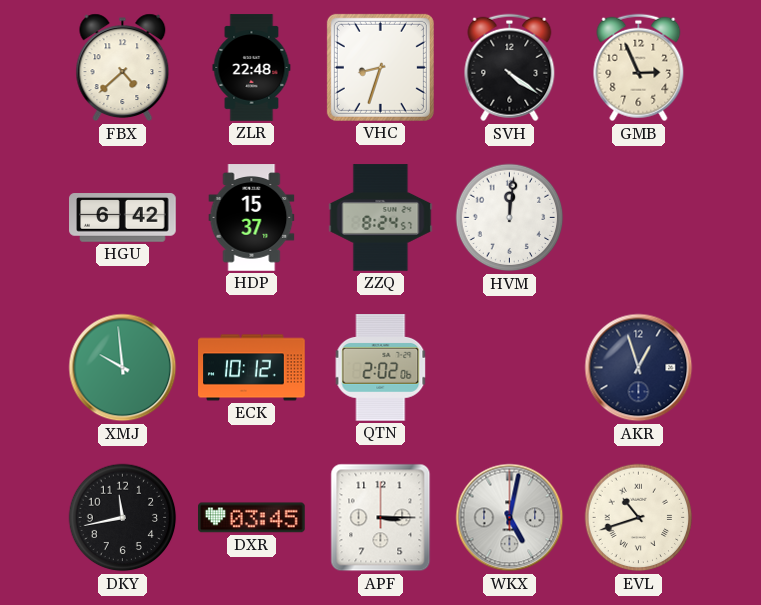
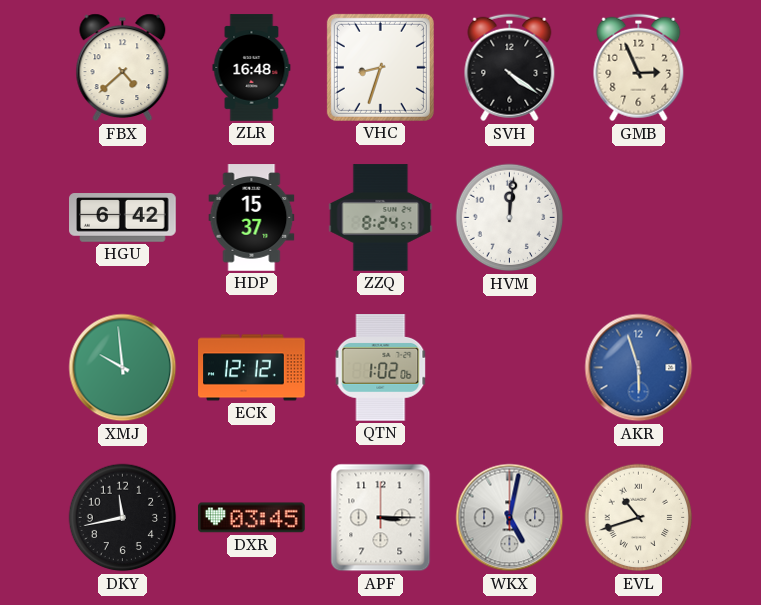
ZLR: 22:48 -> 16:48 (252, 68)
ECK: 10:12 -> 12:12 (252, 368)
QTN: 2:02 -> 1:02 (381, 368)
AKR: 12:57 -> 5:57 (639, 368)
AKR dial: navy -> blue (639, 368)
